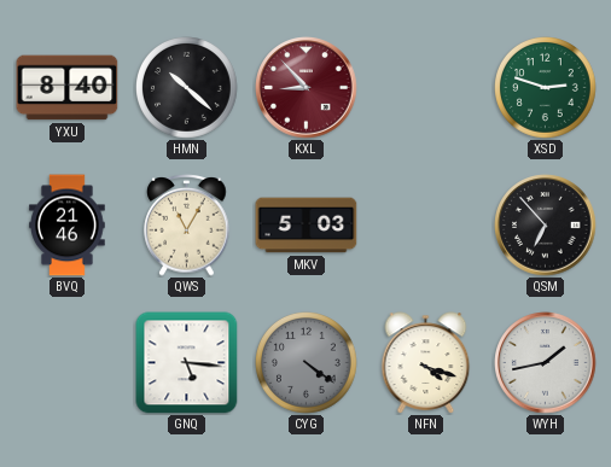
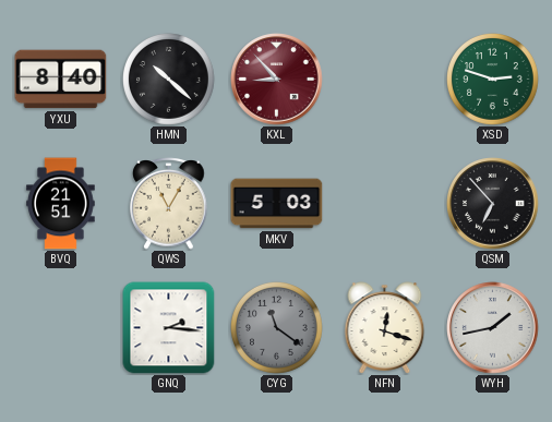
BVQ: 21:46 -> 21:51 (61, 204)
GNQ: 5:16 -> 2:16 (169, 328)
CYG: 4:21 -> 11:21 (277, 328)
NFN: 4:18 -> 12:18 (385, 328)
